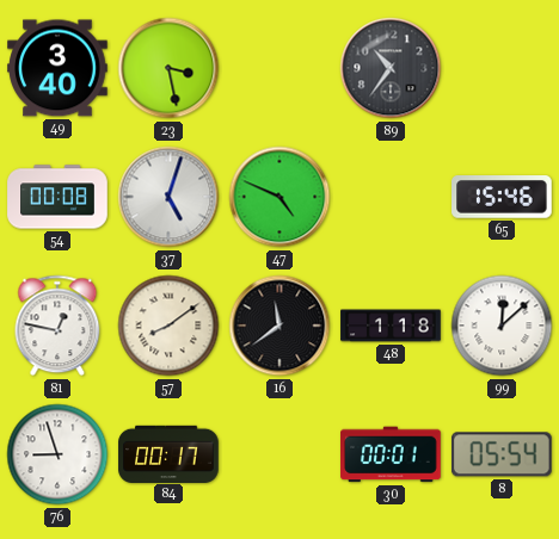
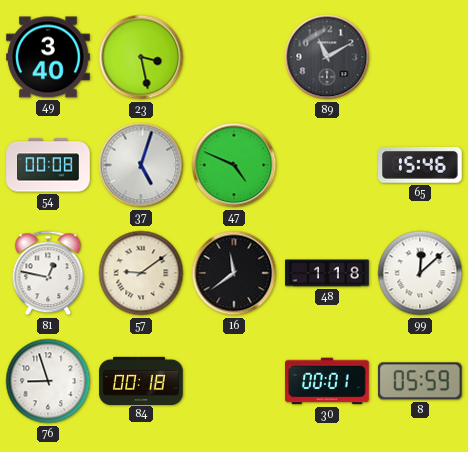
89: 10:36 -> 11:10 (327, 57)
57: 8:09 -> 9:09 (141, 273)
84: 00:17 -> 00:18 (141, 380)
8: 05:54 -> 05:59 (420, 381)
